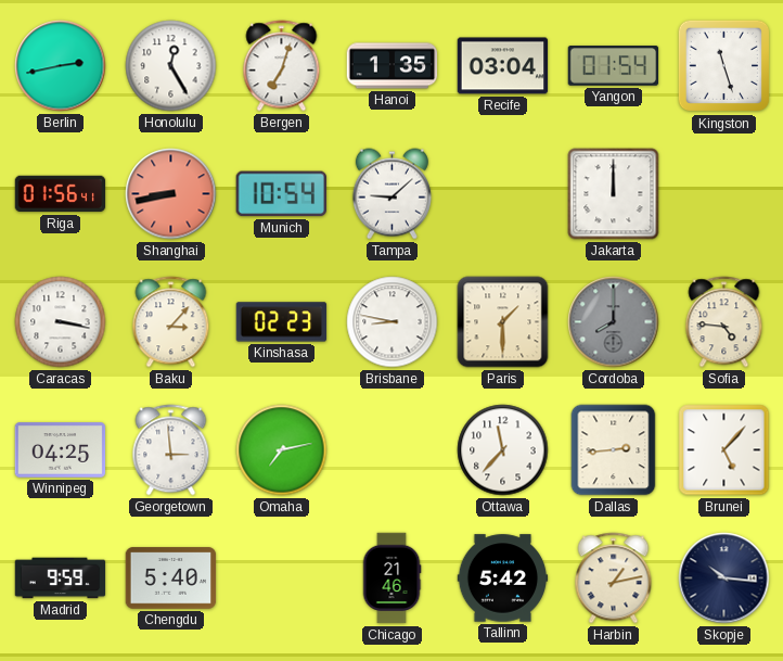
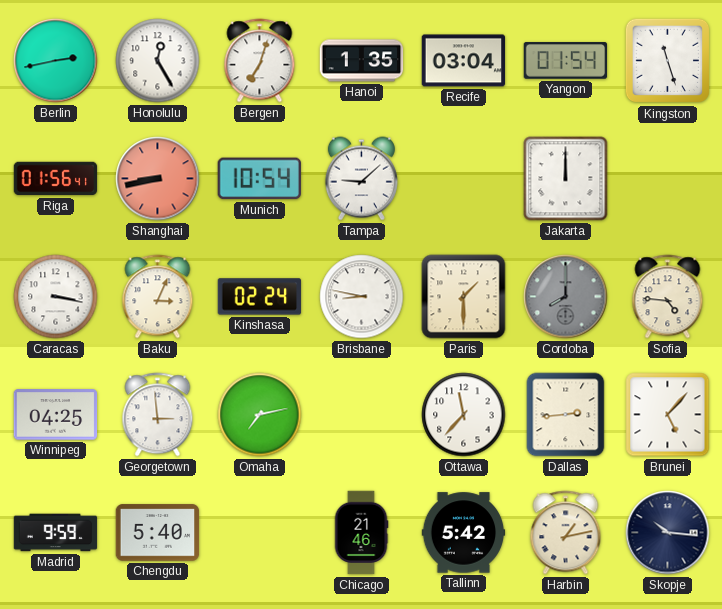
Baku: 3:07 -> 3:04 (158, 297)
Kinshasa: 02:23 -> 02:24 (260, 297)
